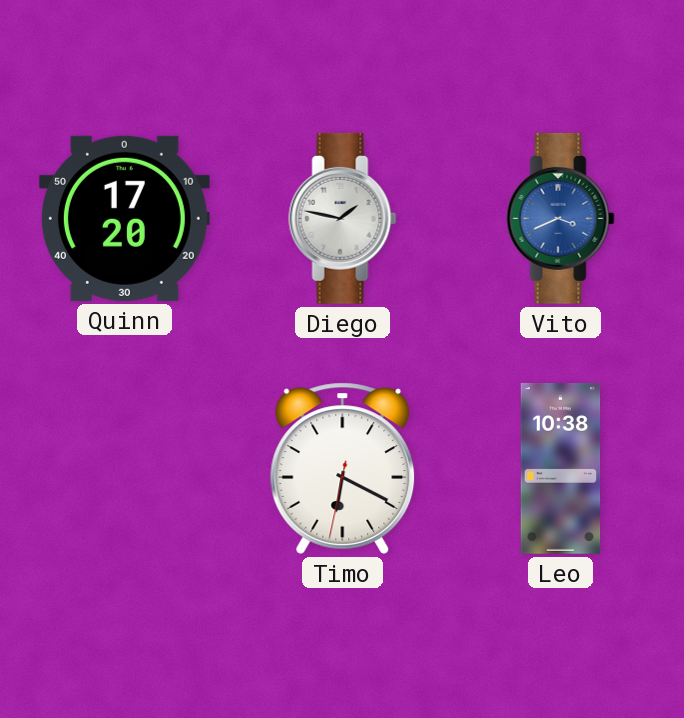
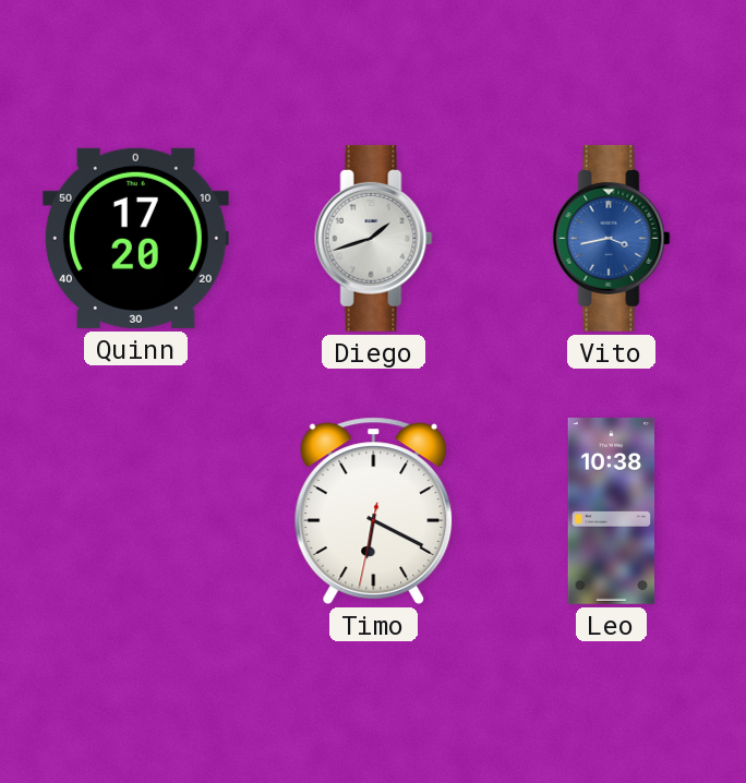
Diego: 1:47 -> 1:42 (374, 238)
Vito: 3:41 -> 3:43 (612, 238)
